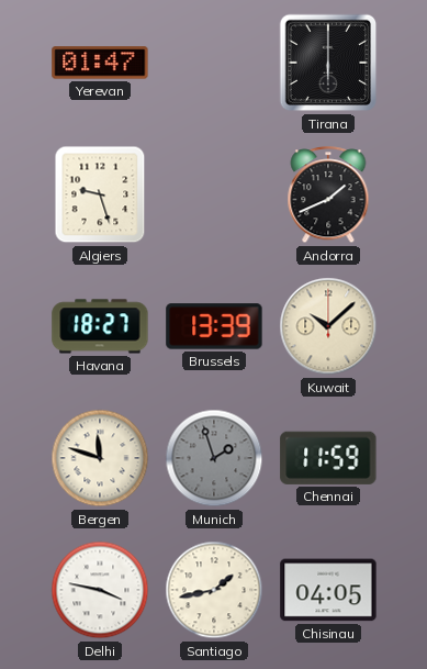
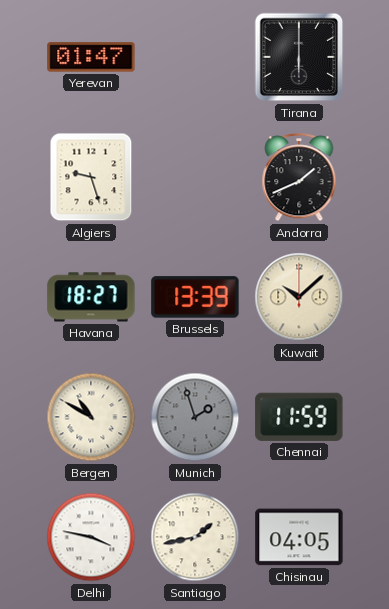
Bergen: 11:48 -> 10:50 (91, 417)
